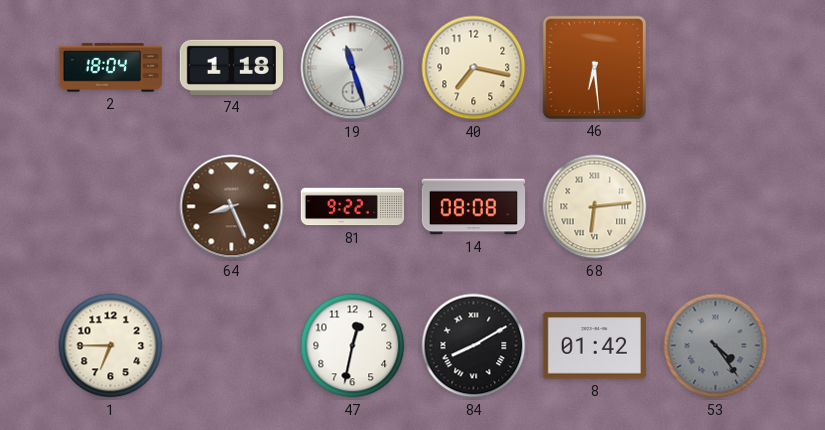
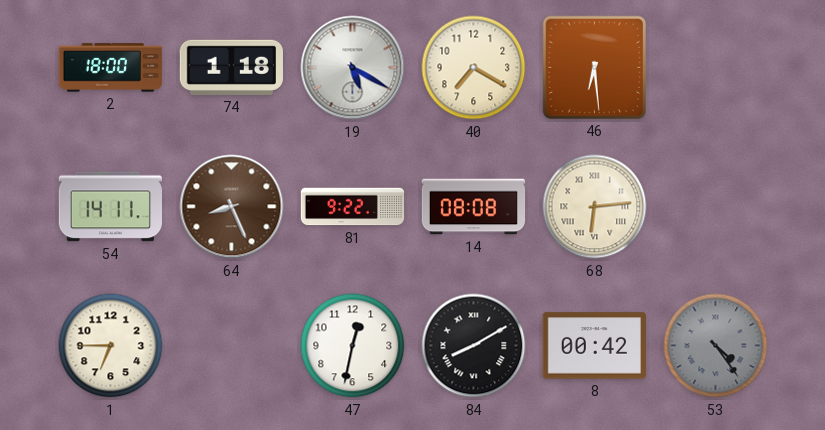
2: 18:04 -> 18:00 (110, 68)
19: 11:27 -> 5:20 (353, 68)
40: 7:17 -> 7:20 (474, 68)
54: none -> 14:11 (110, 207)
8: 01:42 -> 00:42 (594, 346)
